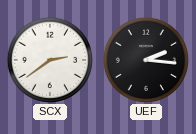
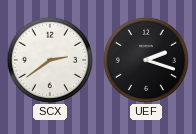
UEF: 2:16 -> 2:18 (145, 59)
